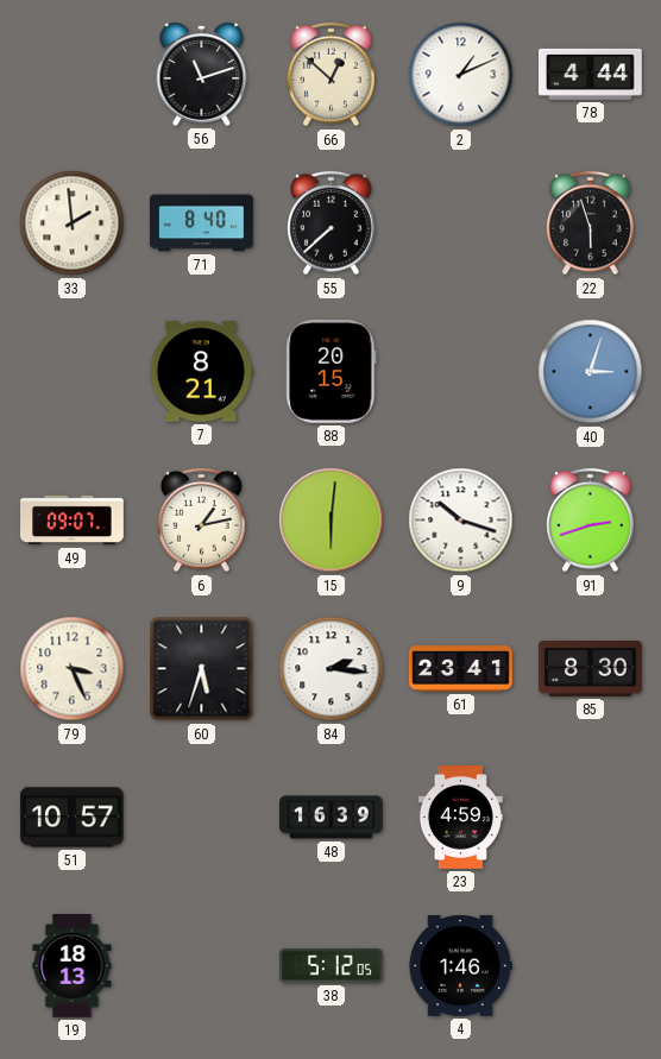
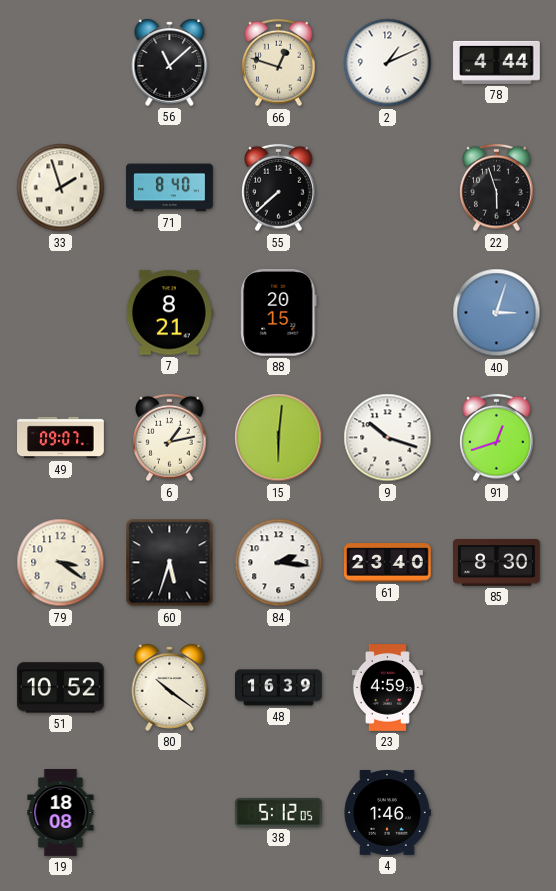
56: 11:12 -> 11:08 (170, 62)
66: 12:52 -> 12:48 (279, 63)
33: 1:59 -> 1:57 (61, 188)
91: 2:42 -> 12:42 (497, 438)
79: 3:26 -> 3:21 (61, 563)
61: 23:41 -> 23:40 (388, 563)
51: 10:57 -> 10:52 (60, 688)
80: none -> 10:21 (170, 687)
19: 18:13 -> 18:08 (61, 813)
